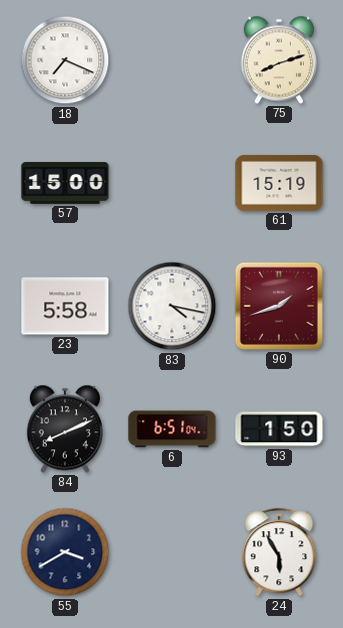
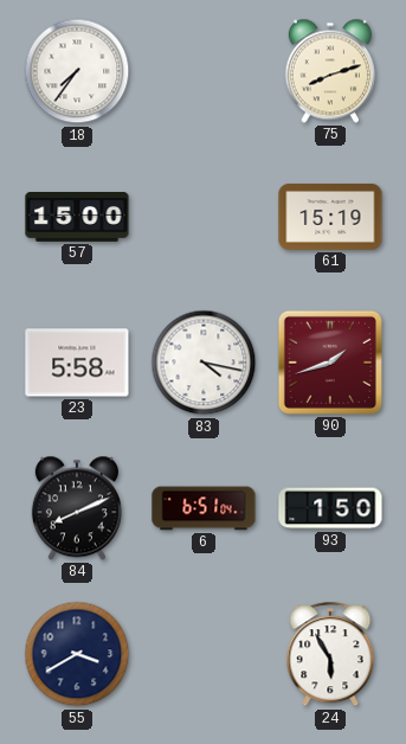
18: 7:19 -> 7:36 (77, 71)
